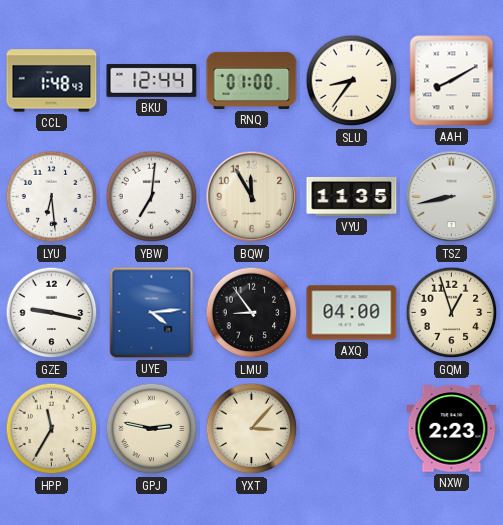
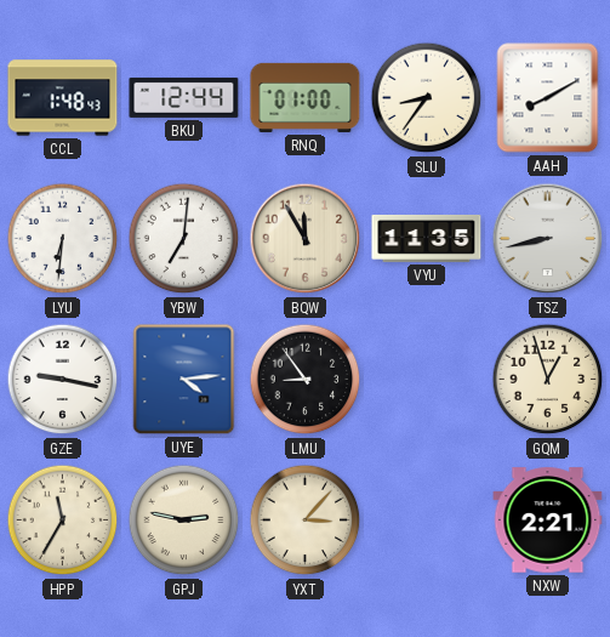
LYU: 6:29 -> 6:31 (63, 239)
AXQ: 04:00 -> none (352, 313)
NXW: 2:23 -> 2:21 (548, 521)
